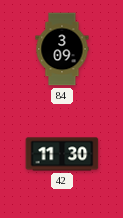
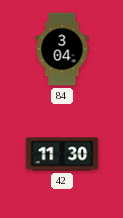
84: 3:09 -> 3:04 (62, 49)
